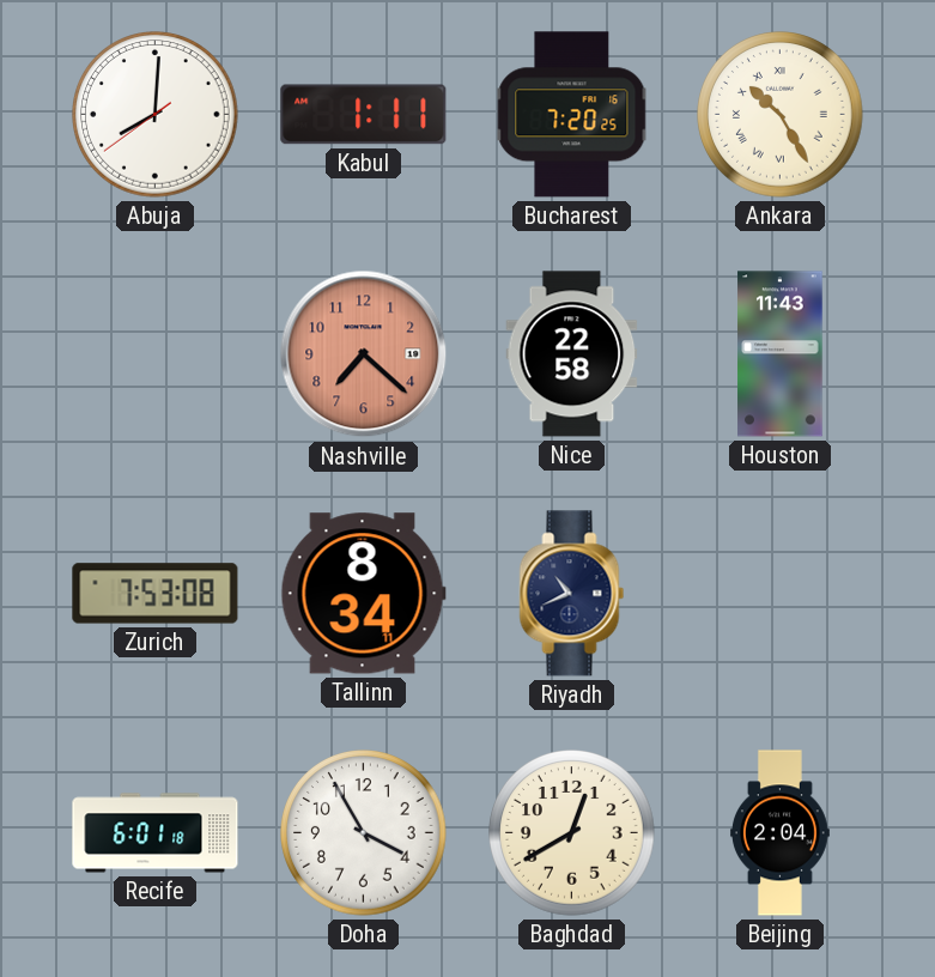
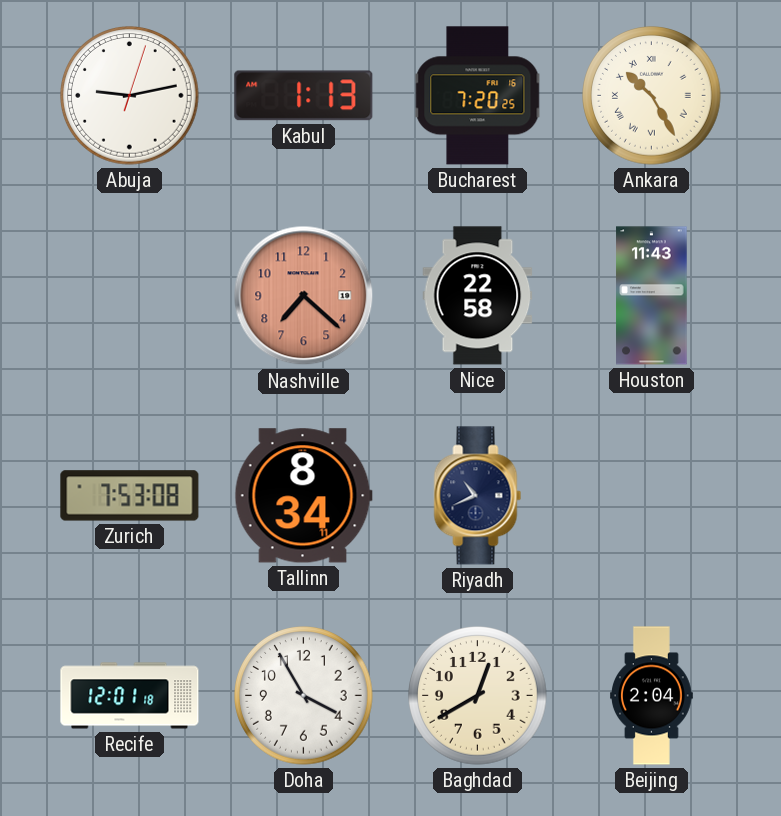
Abuja: 8:00 -> 9:13 (130, 96)
Kabul: 1:11 -> 1:13 (304, 96)
Recife: 6:01 -> 12:01 (130, 696)
